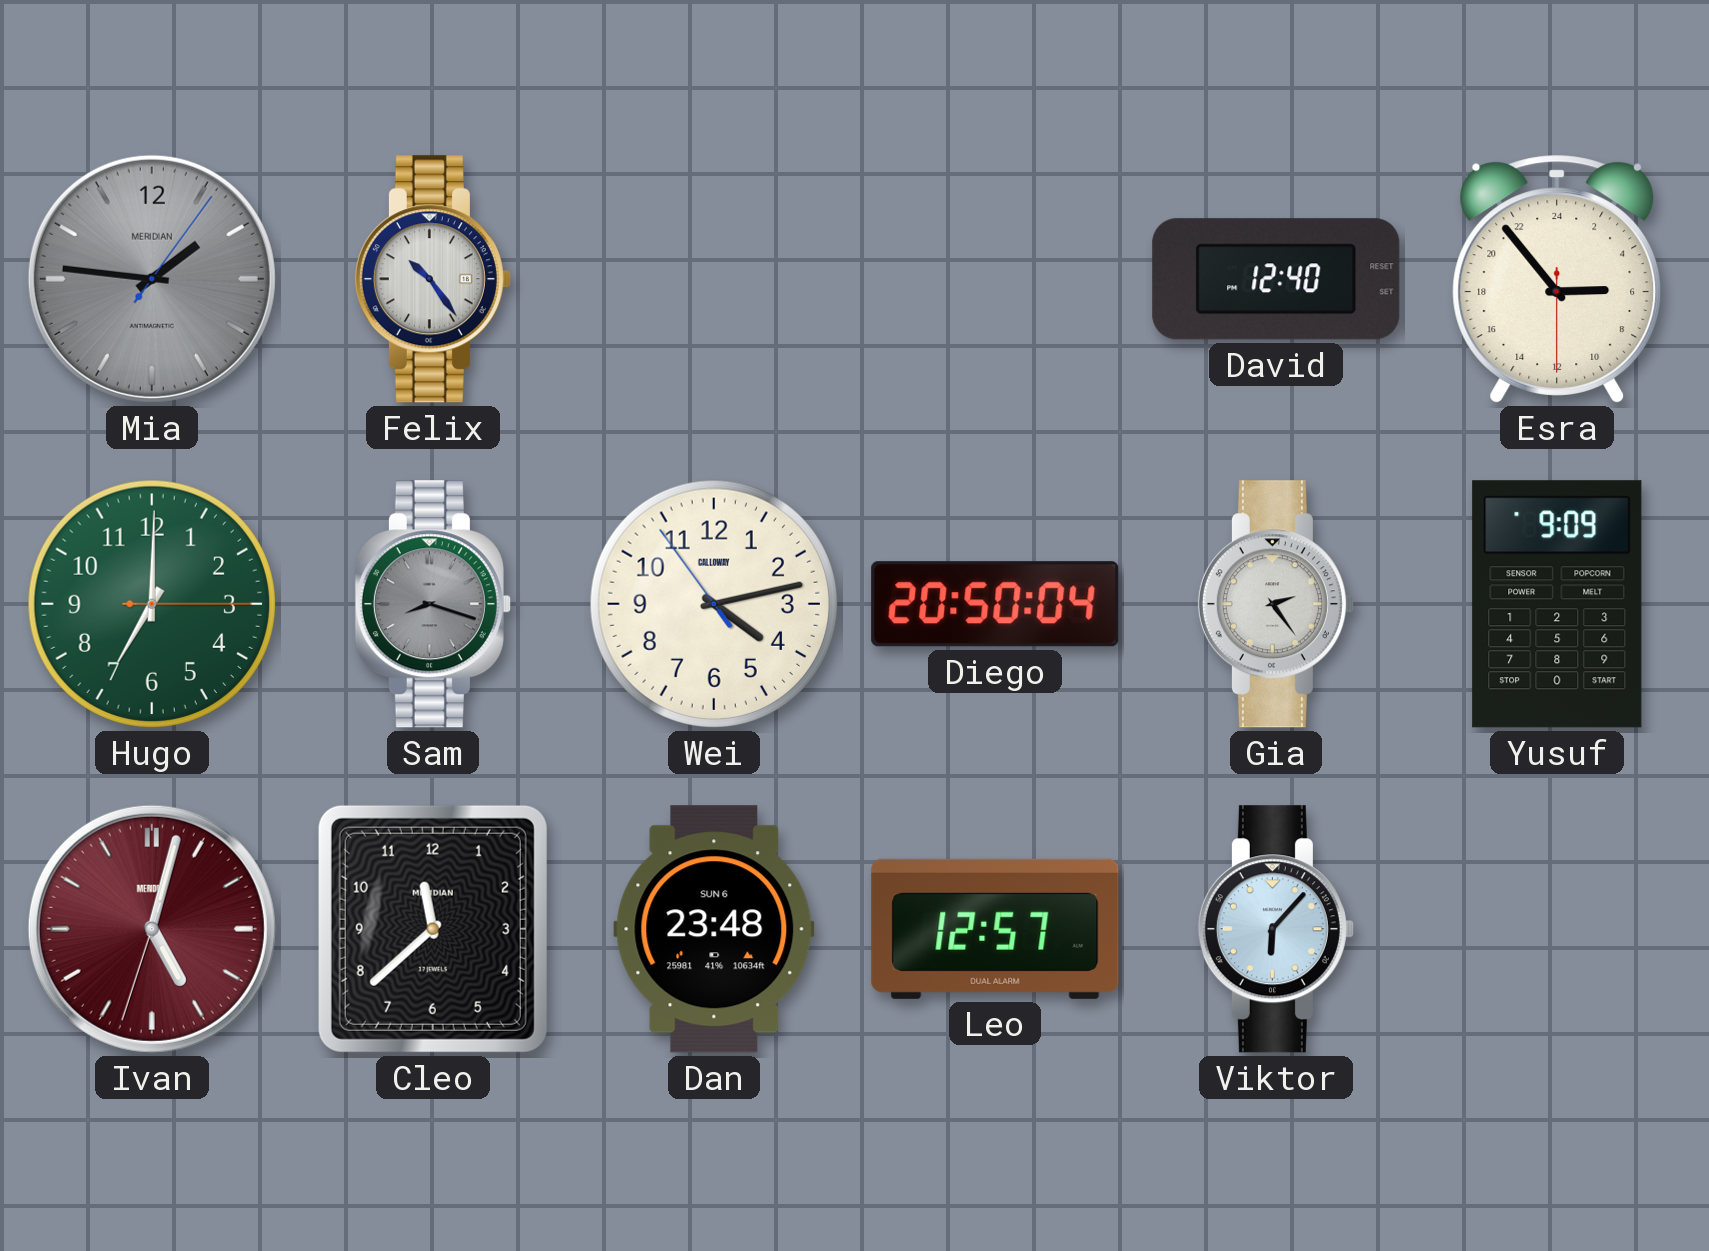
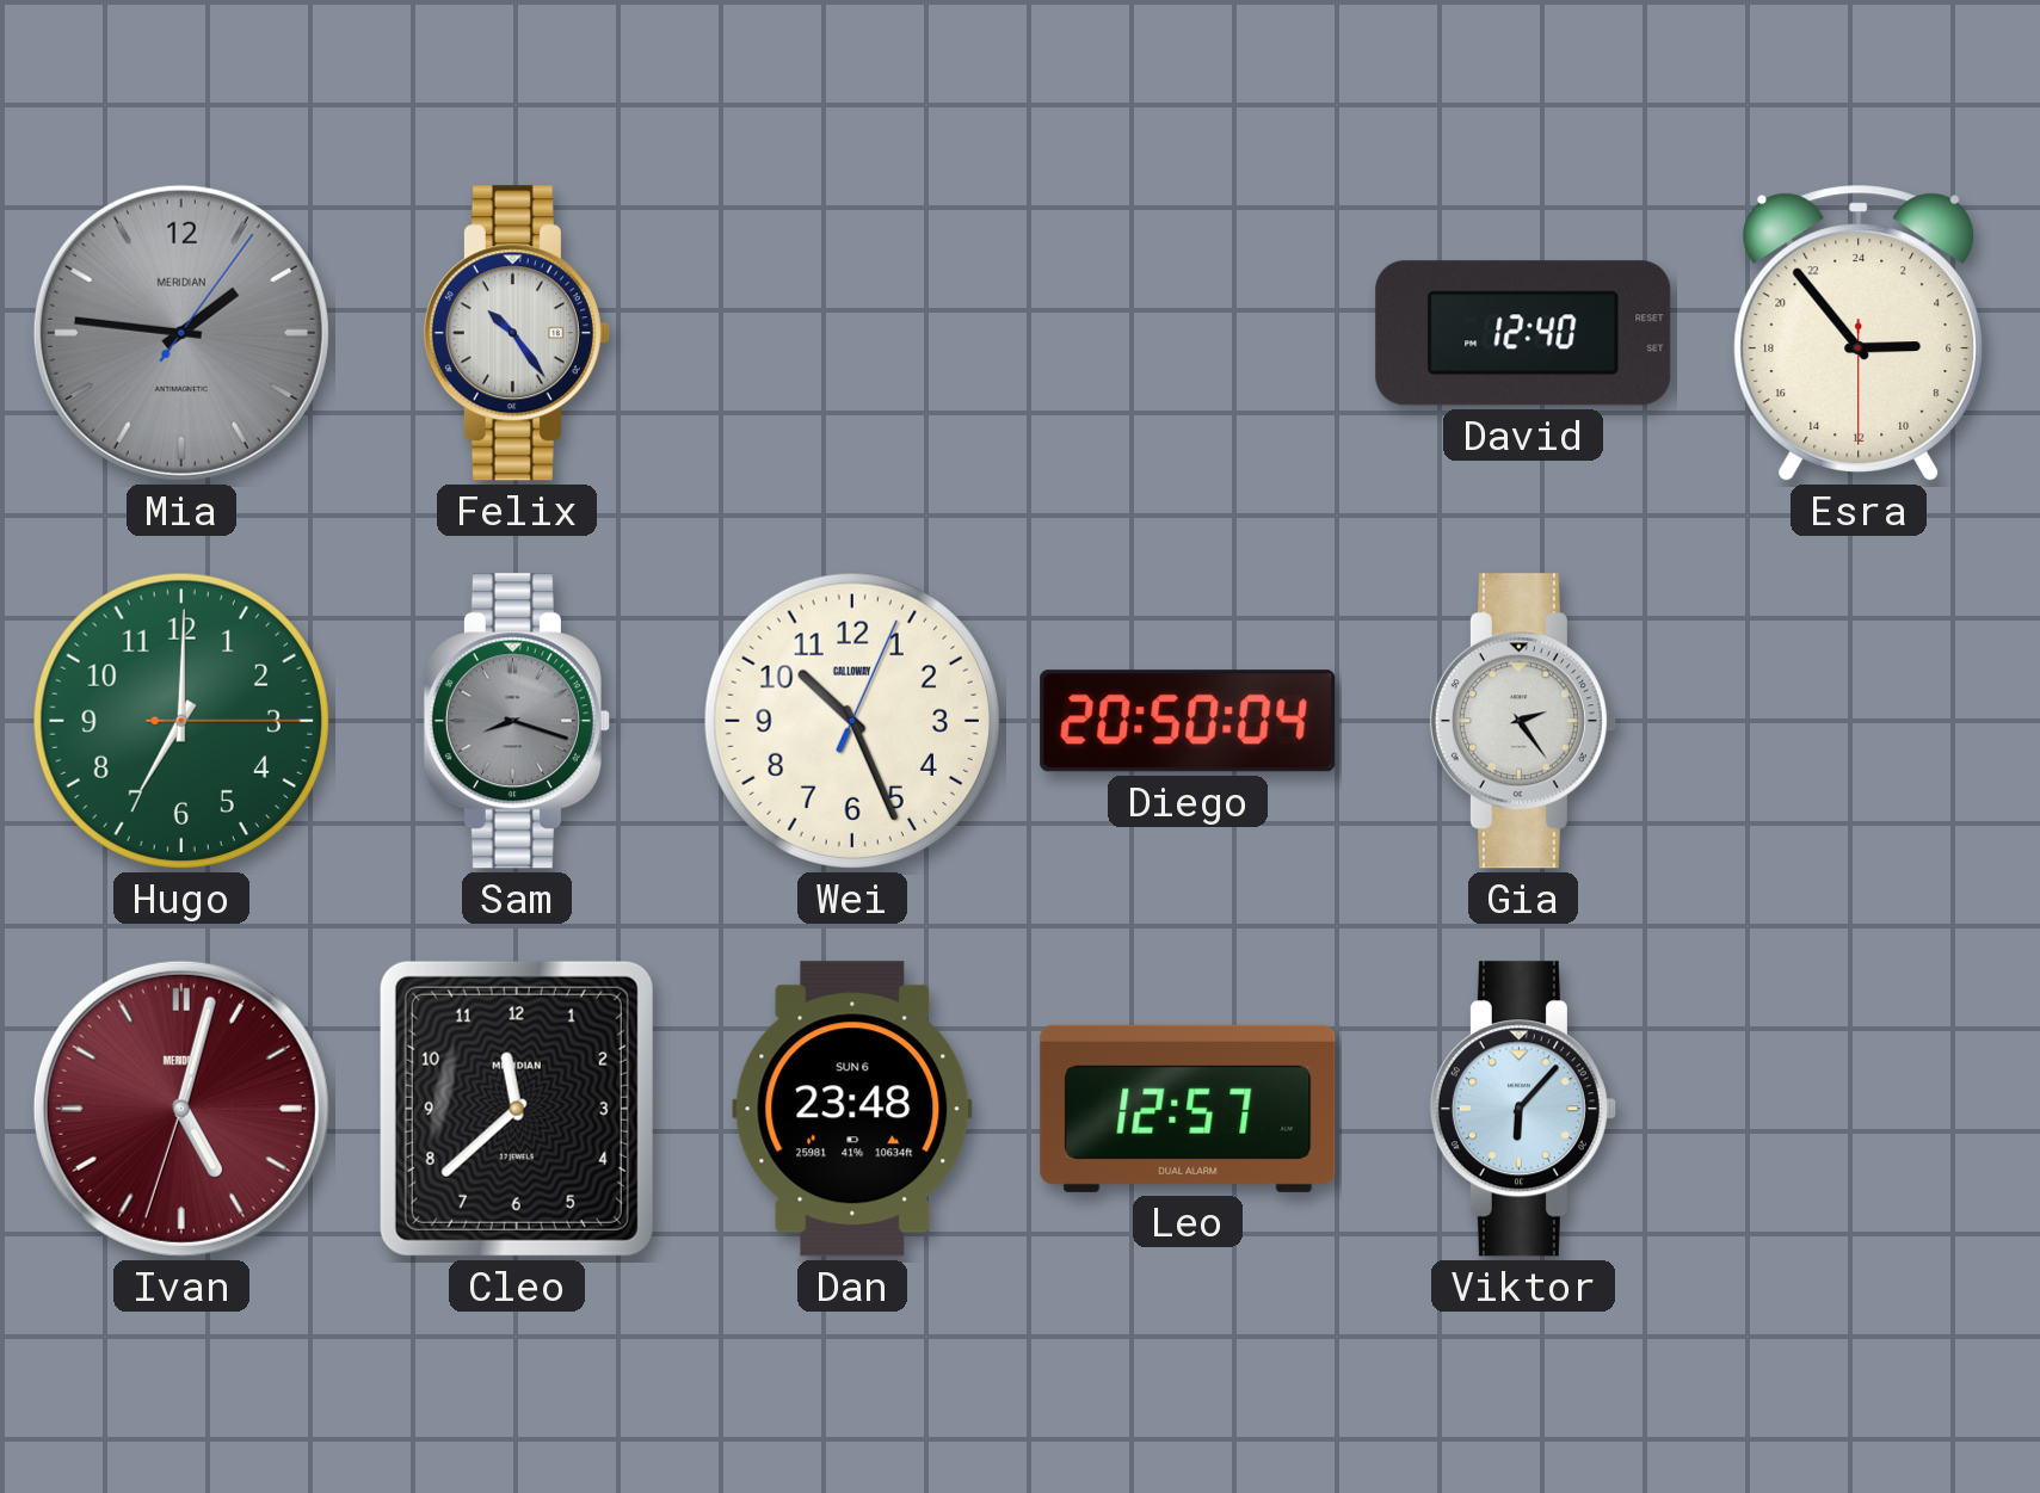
Wei: 4:12 -> 10:26 (852, 721)
Yusuf: 9:09 -> none (1557, 604)
